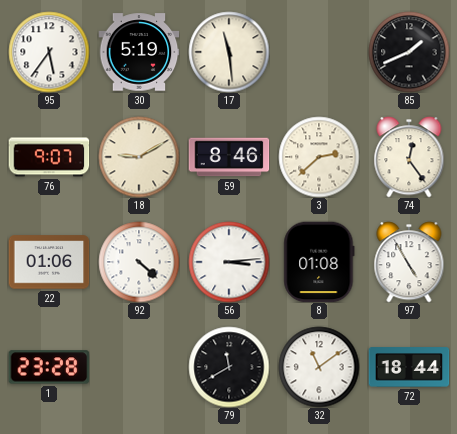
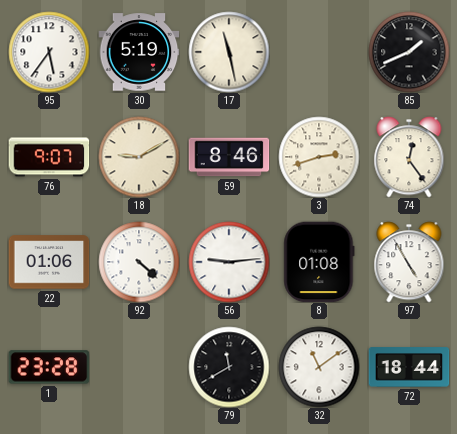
17: 11:29 -> 11:28 (229, 52)
3: 2:38 -> 2:42 (319, 157)
56: 3:14 -> 9:14 (229, 262)
